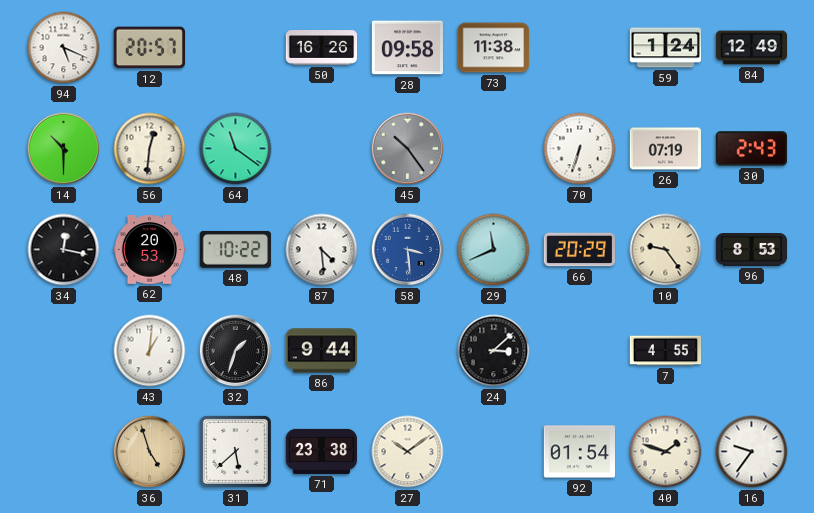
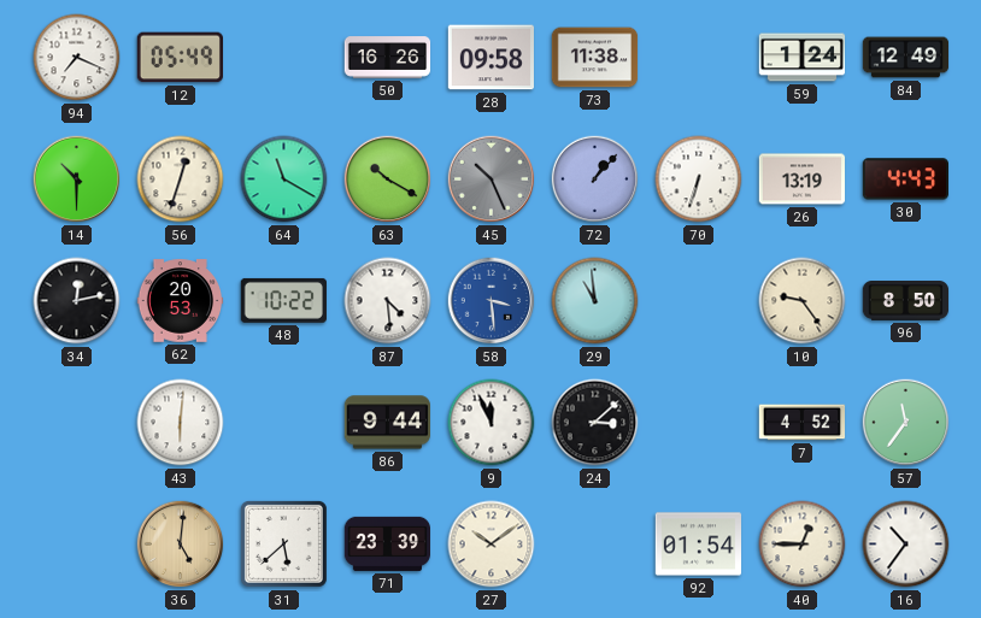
94: 5:19 -> 7:19 (77, 58)
12: 20:57 -> 05:49 (180, 58)
56: 12:31 -> 12:33 (181, 179)
64: 11:21 -> 11:20 (284, 179)
63: none -> 10:20 (388, 179)
45: 10:24 -> 10:26 (492, 179)
72: none -> 1:07 (595, 179)
26: 07:19 -> 13:19 (803, 179)
30: 2:43 -> 4:43 (905, 179)
34: 12:17 -> 12:13 (77, 301)
29: 11:41 -> 10:59 (595, 301)
66: 20:29 -> none (580, 250)
96: 8:53 -> 8:50 (906, 301)
43: 1:01 -> 6:01 (181, 423)
32: 1:33 -> none (236, 351)
9: none -> 11:56 (492, 423)
7: 4:55 -> 4:52 (803, 423)
57: none -> 11:36 (906, 423)
36: 4:57 -> 5:01 (181, 545)
71: 23:38 -> 23:39 (388, 543)
40: 1:48 -> 12:45 (803, 545)
16: 9:36 -> 10:36 (906, 545)
